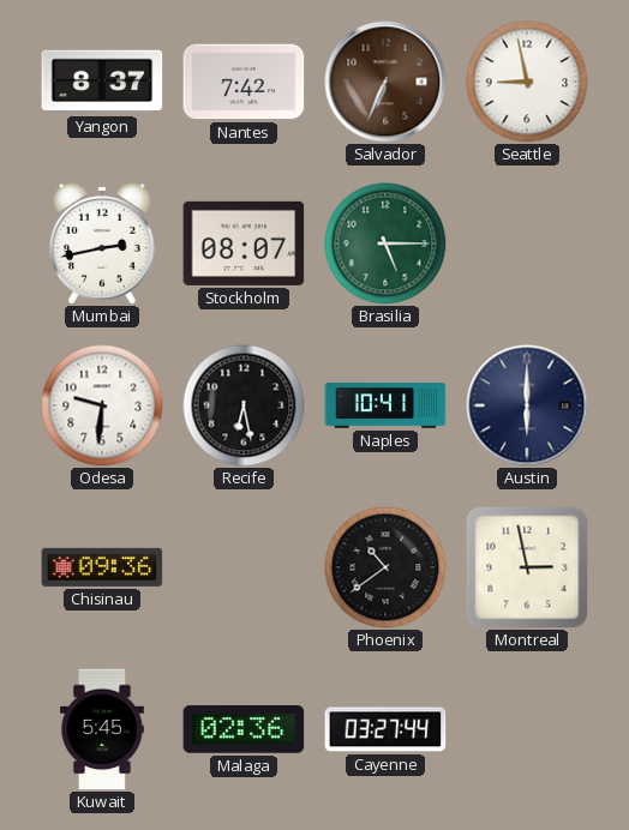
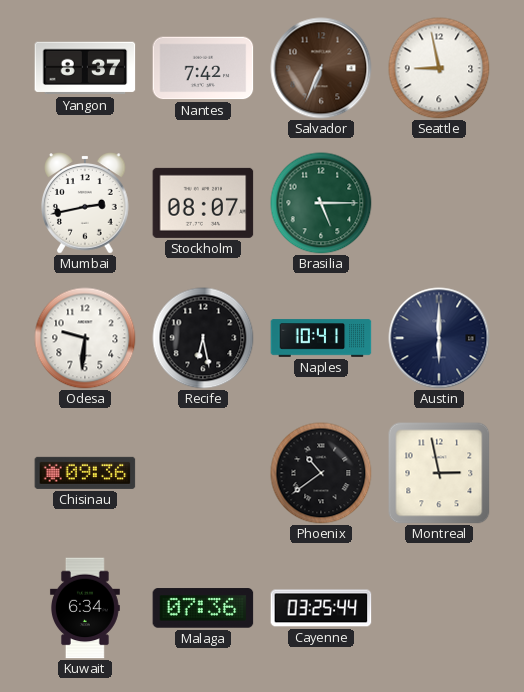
Kuwait: 5:45 -> 6:34 (85, 608)
Malaga: 02:36 -> 07:36 (203, 608)
Cayenne: 03:27 -> 03:25 (321, 608)
